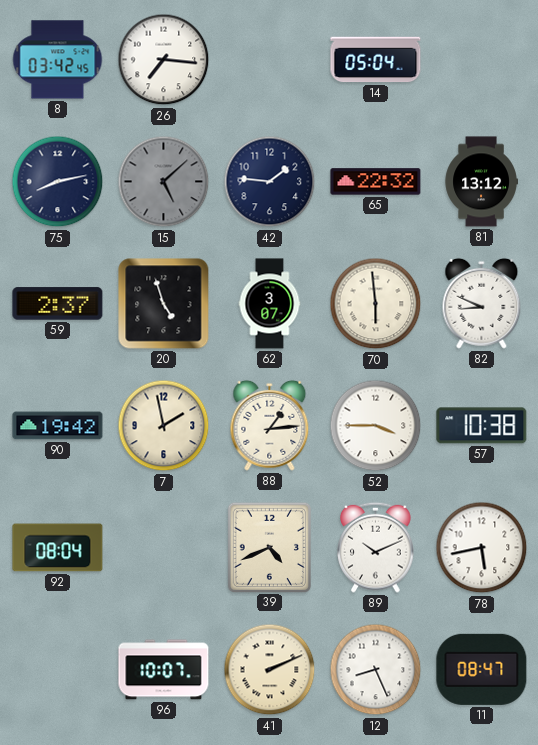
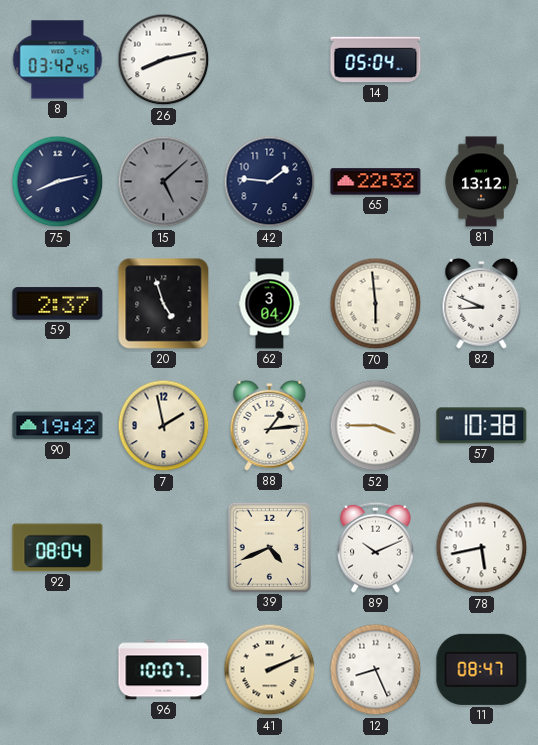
26: 7:16 -> 8:13 (164, 60)
62: 3:07 -> 3:04 (270, 304)
